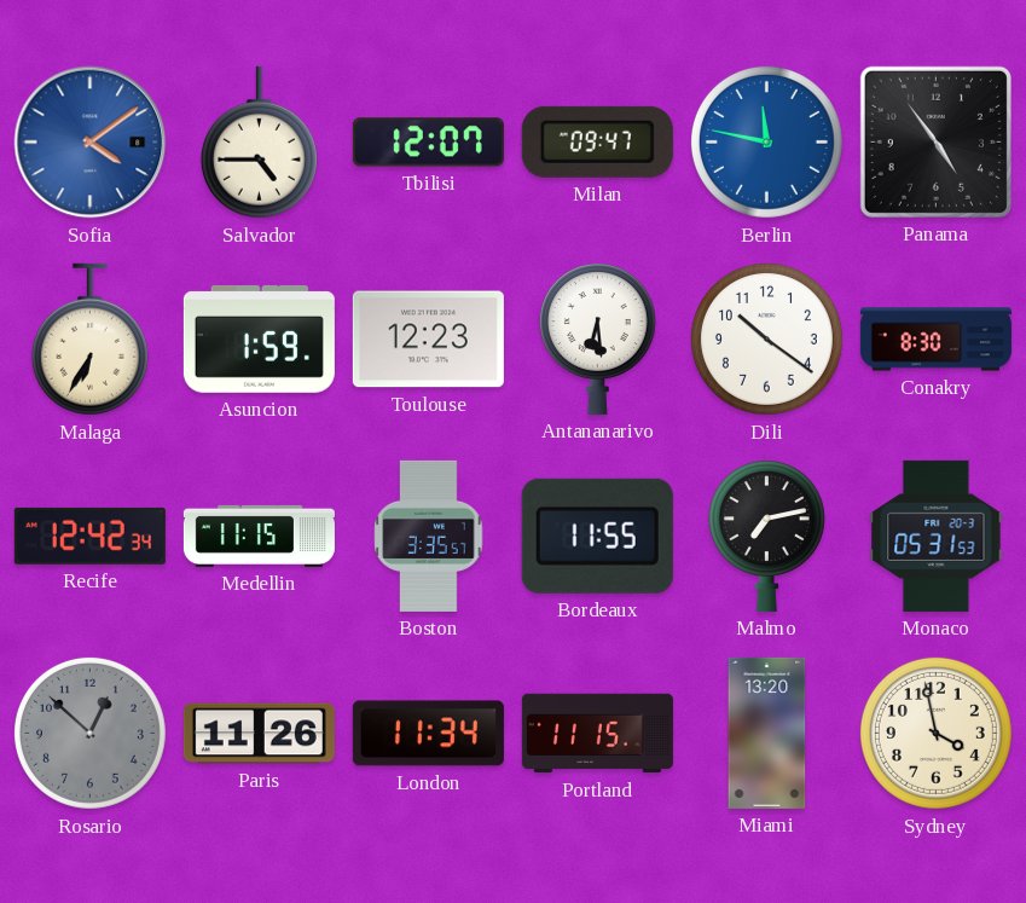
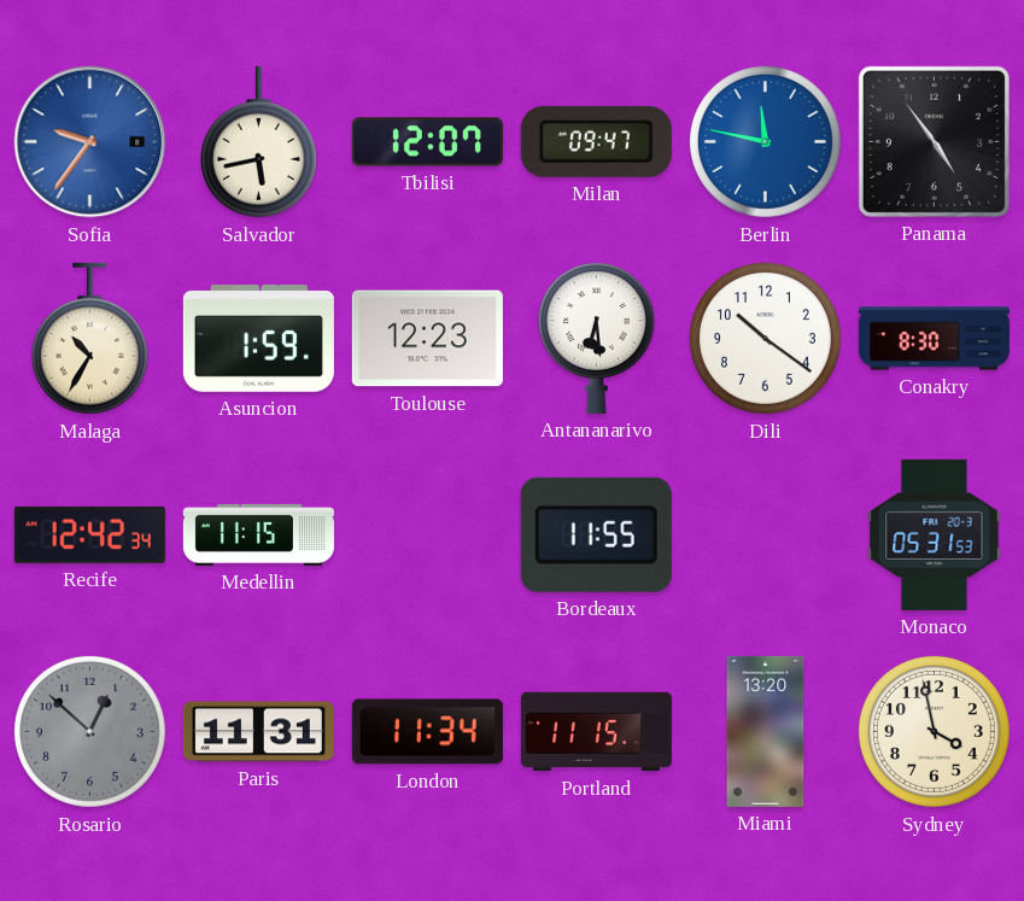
Sofia: 4:09 -> 9:36 (90, 142)
Salvador: 4:45 -> 5:43 (258, 142)
Malaga: 6:35 -> 10:35 (89, 339)
Boston: 3:35 -> none (429, 536)
Malmo: 7:13 -> none (766, 536)
Paris: 11:26 -> 11:31 (258, 732)
